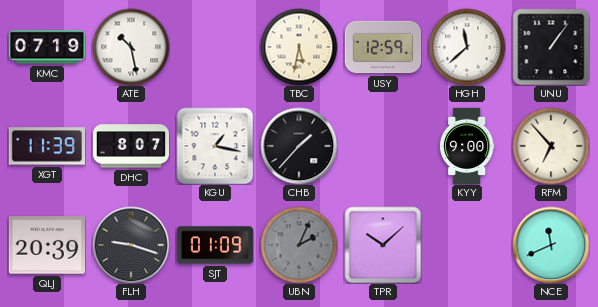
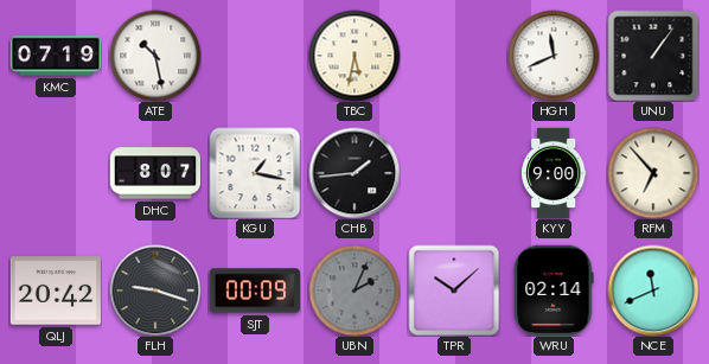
USY: 12:59 -> none (383, 47)
HGH: 11:38 -> 11:41 (554, 56)
XGT: 11:39 -> none (46, 146)
CHB: 1:37 -> 1:44 (354, 173)
QLJ: 20:39 -> 20:42 (55, 290)
SJT: 01:09 -> 00:09 (255, 290)
WRU: none -> 02:14 (554, 289)
